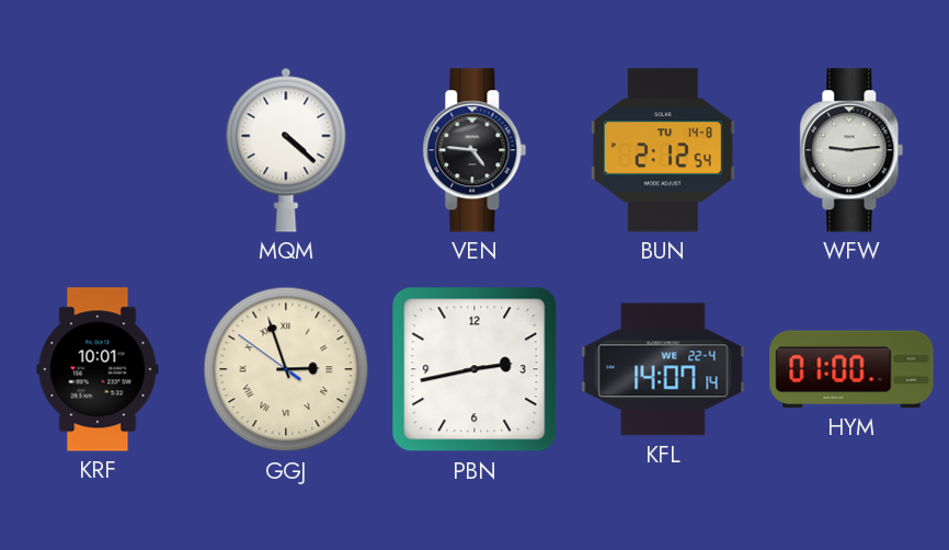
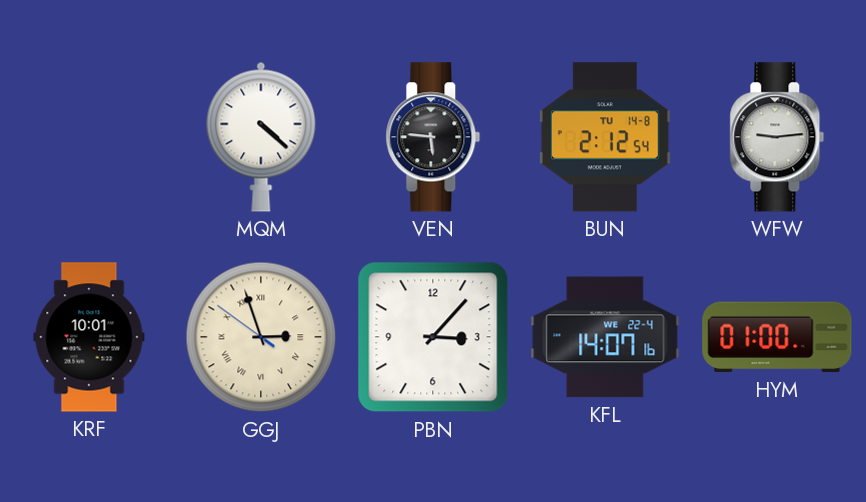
VEN: 4:46 -> 5:46 (433, 137)
PBN: 2:43 -> 3:07 (433, 337)
KFL: 14:07:14 -> 14:07:16 (605, 337)
